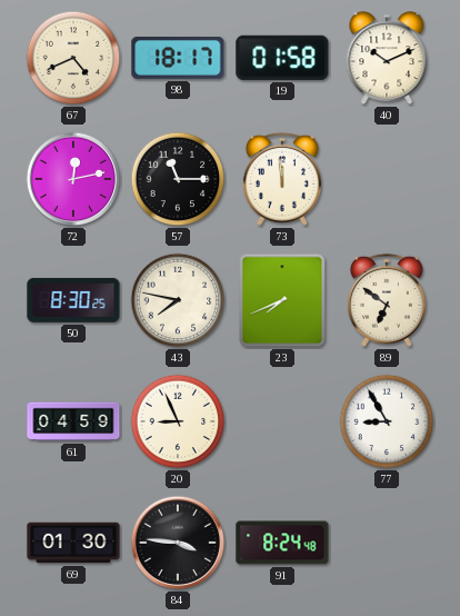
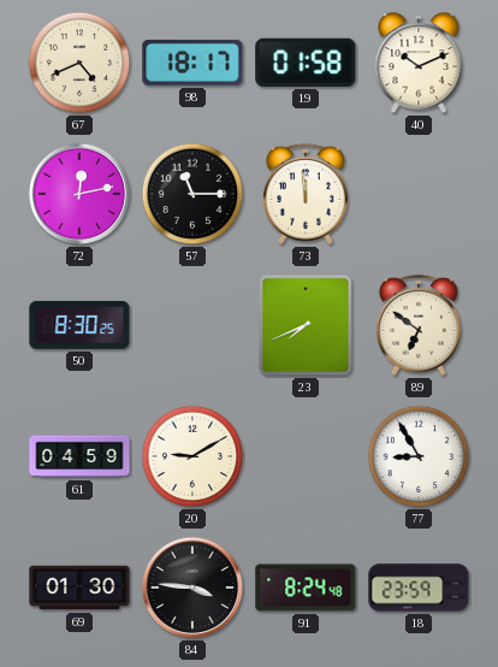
43: 7:47 -> none (178, 300)
20: 8:56 -> 9:10 (192, 456)
18: none -> 23:59 (419, 588)
